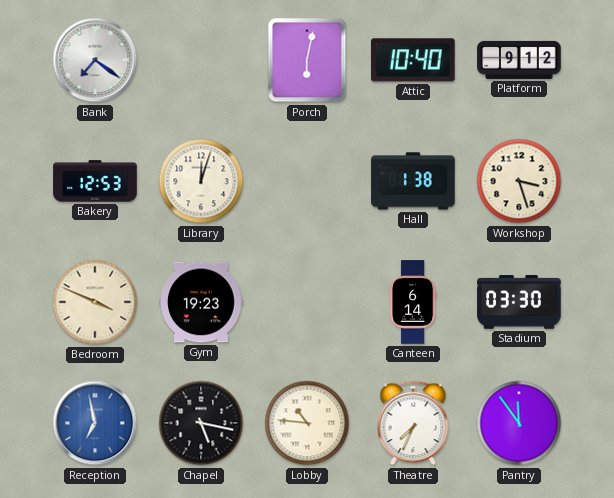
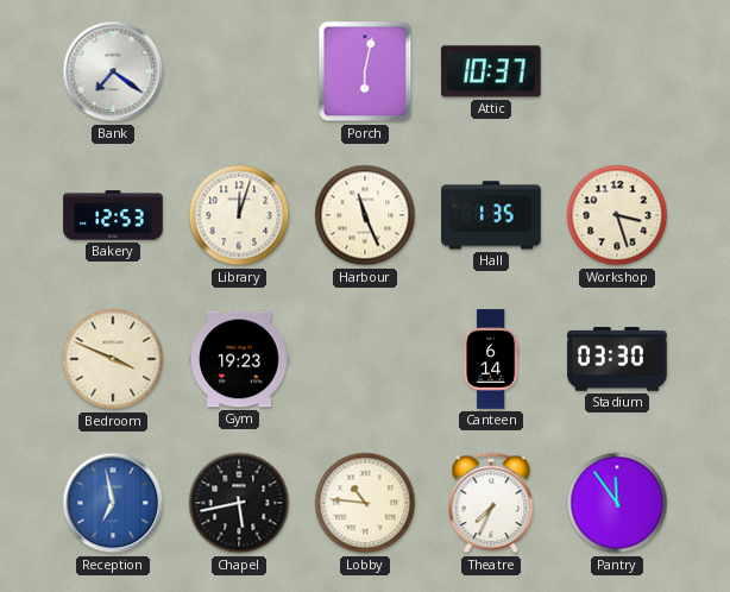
Attic: 10:40 -> 10:37 (492, 71)
Platform: 9:12 -> none (519, 60)
Harbour: none -> 11:26 (365, 215)
Hall: 1:38 -> 1:35 (491, 215)
Chapel: 5:17 -> 5:43 (239, 503)
